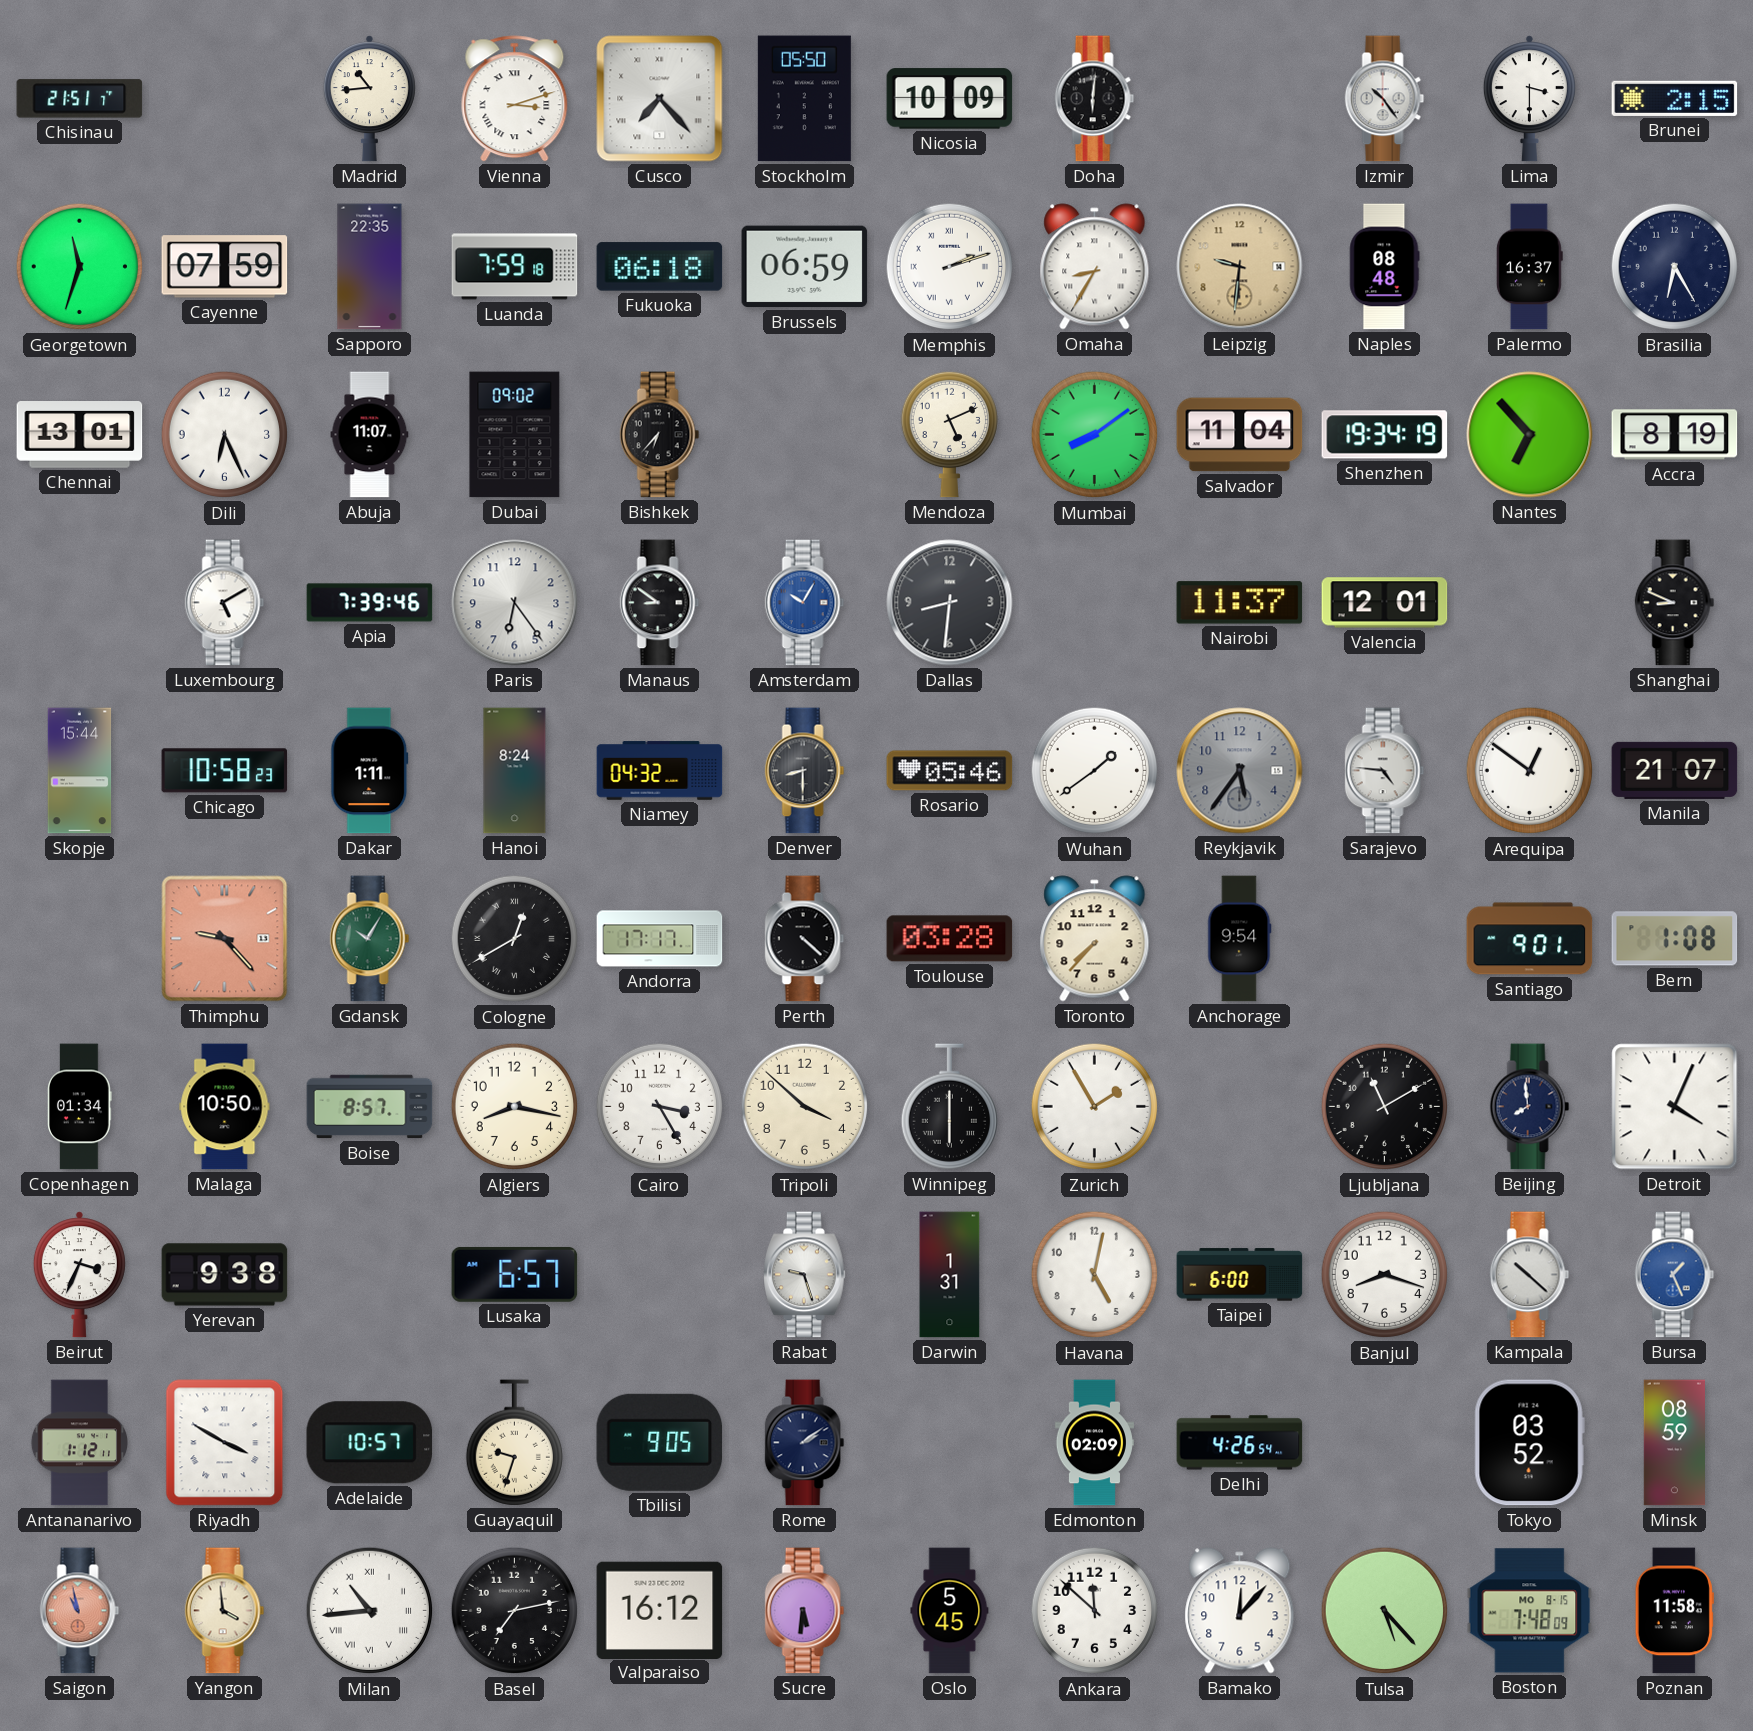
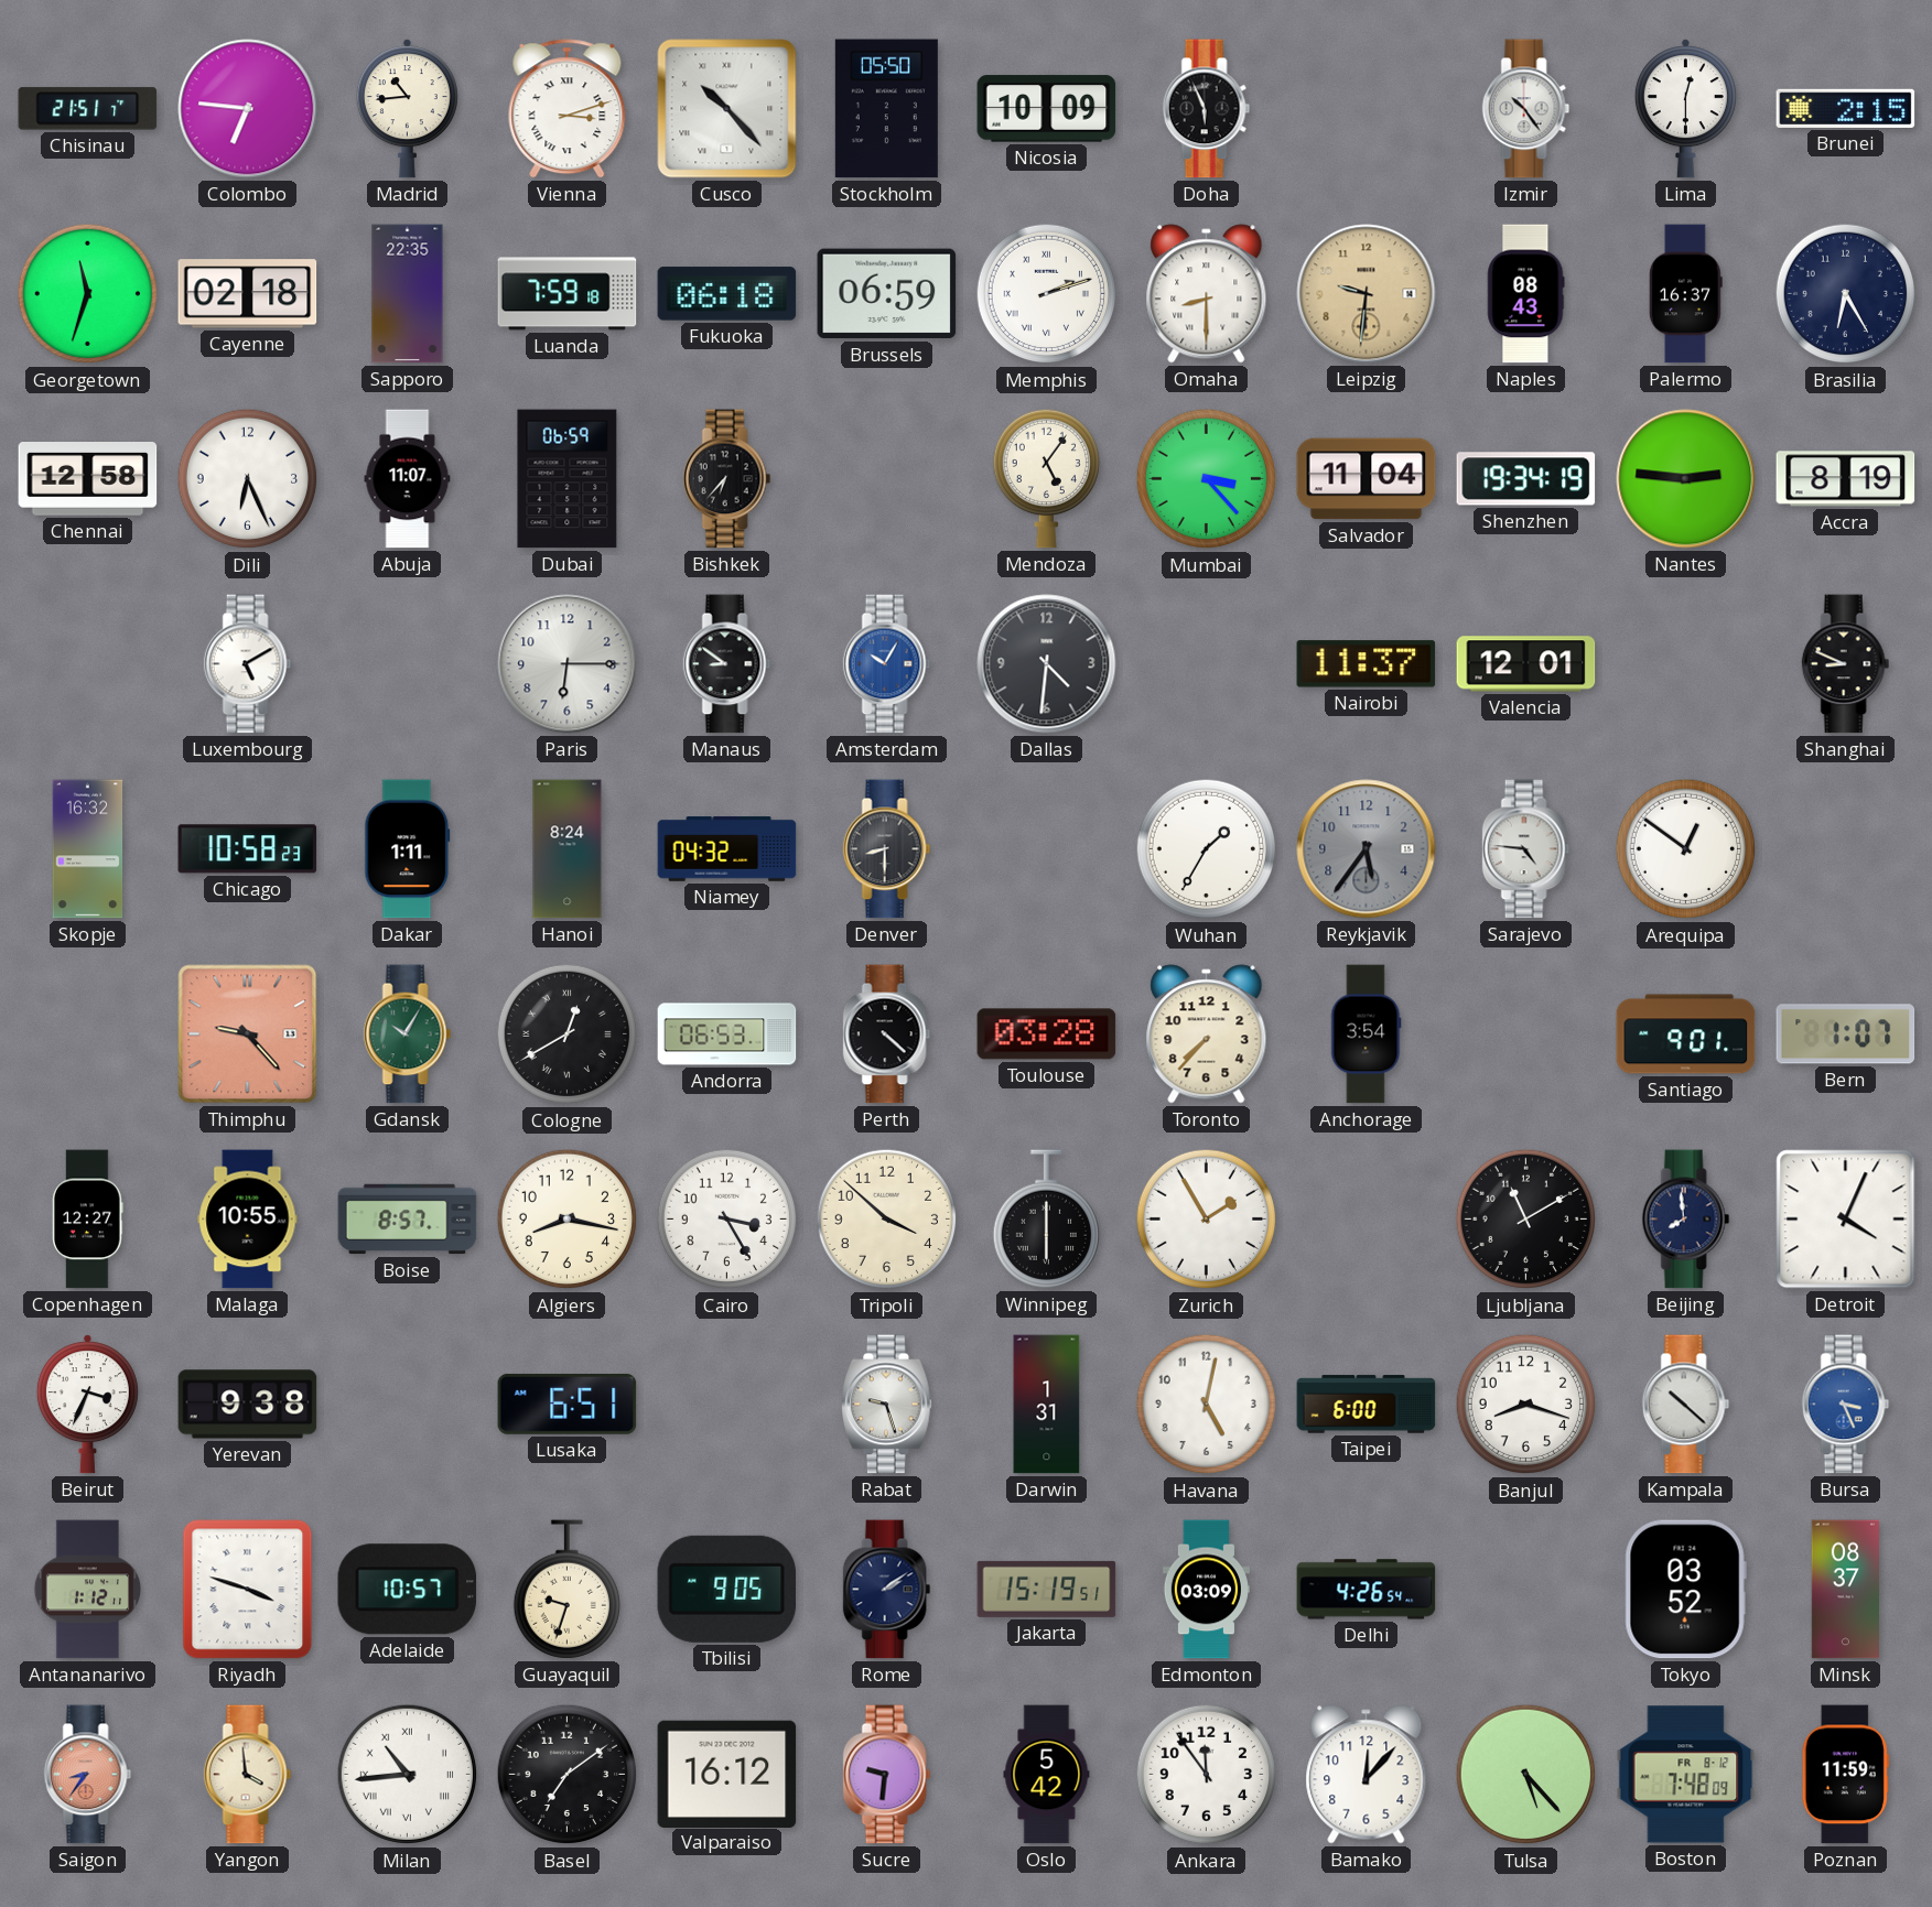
Colombo: none -> 6:46 (248, 109)
Cusco: 7:23 -> 10:23 (727, 109)
Doha: 6:01 -> 5:56 (1207, 109)
Lima: 3:30 -> 12:30 (1685, 109)
Cayenne: 07:59 -> 02:18 (248, 294)
Omaha: 8:35 -> 8:30 (1207, 294)
Naples: 08:48 -> 08:43 (1525, 294)
Chennai: 13:01 -> 12:58 (88, 479)
Dubai: 09:02 -> 06:59 (568, 479)
Mendoza: 5:11 -> 5:06 (1046, 478)
Mumbai: 8:09 -> 3:23 (1207, 479)
Nantes: 6:53 -> 2:46 (1686, 479)
Apia: 7:39 -> none (370, 603)
Paris: 6:24 -> 6:15 (568, 664)
Dallas: 8:31 -> 4:31 (1047, 664)
Skopje: 15:44 -> 16:32 (88, 849)
Rosario: 05:46 -> none (950, 771)
Wuhan: 1:39 -> 1:35 (1207, 849)
Manila: 21:07 -> none (1675, 770)
Andorra: 17:17 -> 06:53 (727, 1034)
Anchorage: 9:54 -> 3:54 (1367, 1034)
Bern: 1:08 -> 1:07 (1846, 1034)
Copenhagen: 01:34 -> 12:27 (88, 1220)
Malaga: 10:50 -> 10:55 (248, 1220)
Lusaka: 6:57 -> 6:51 (568, 1404)
Bursa: 1:26 -> 3:26 (1846, 1405)
Riyadh: 3:50 -> 3:48 (248, 1590)
Jakarta: none -> 15:19 (1047, 1589)
Edmonton: 02:09 -> 03:09 (1206, 1590)
Minsk: 08:59 -> 08:37 (1845, 1590)
Saigon: 10:58 -> 8:36 (88, 1775)
Basel: 7:13 -> 7:09 (568, 1775)
Sucre: 5:31 -> 9:31 (887, 1775)
Oslo: 5:45 -> 5:42 (1047, 1775)
Ankara: 11:52 -> 11:54 (1207, 1775)
Boston date: MO 8-15 -> FR 8-12 (1686, 1775)
Poznan: 11:58 -> 11:59 (1845, 1775)
